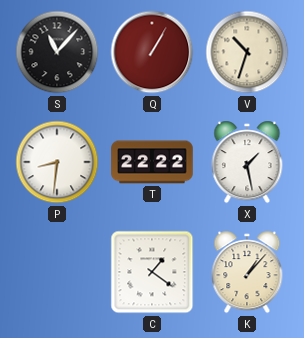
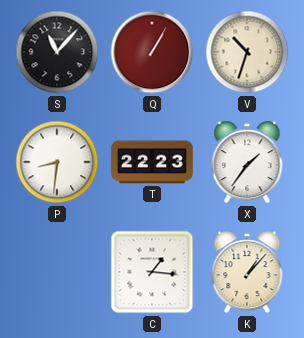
T: 22:22 -> 22:23 (152, 162)
X: 1:28 -> 1:36 (247, 162)
C: 1:21 -> 1:16 (152, 272)
